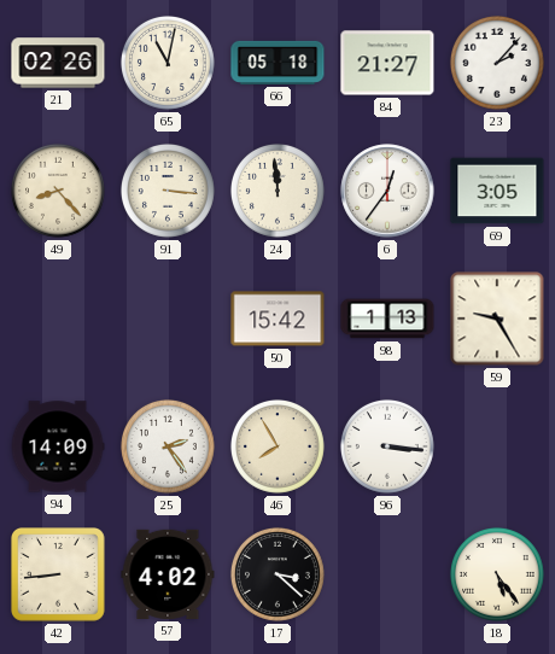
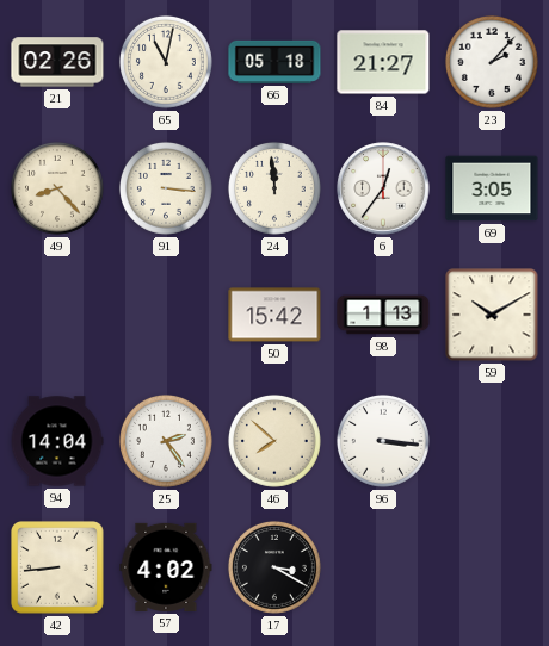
59: 9:25 -> 10:10 (492, 315)
94: 14:09 -> 14:04 (57, 441)
46: 7:55 -> 7:52 (274, 441)
17: 3:22 -> 3:20 (274, 567)
18: 5:24 -> none (497, 574)
